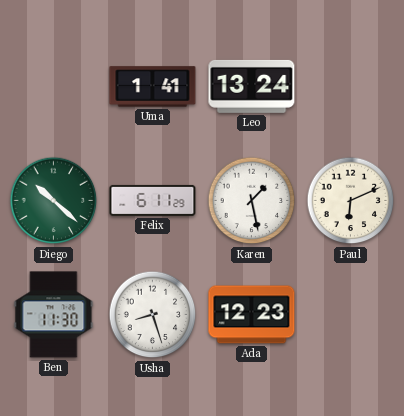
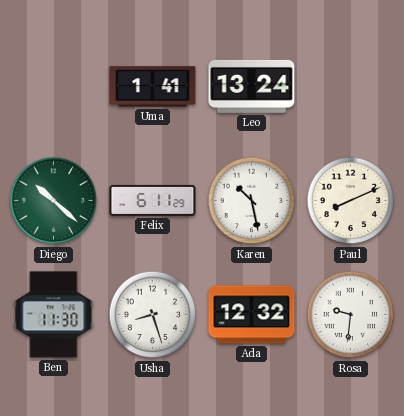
Karen: 1:28 -> 10:28 (252, 201)
Paul: 6:11 -> 8:11 (351, 201)
Ada: 12:23 -> 12:32 (252, 315)
Rosa: none -> 9:31 (351, 315)
